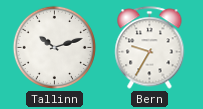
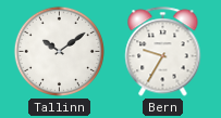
Tallinn: 10:12 -> 10:09 (59, 51)
